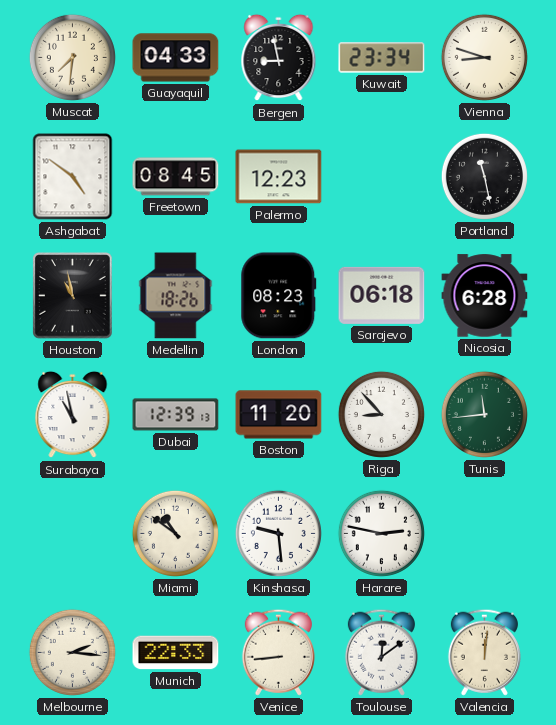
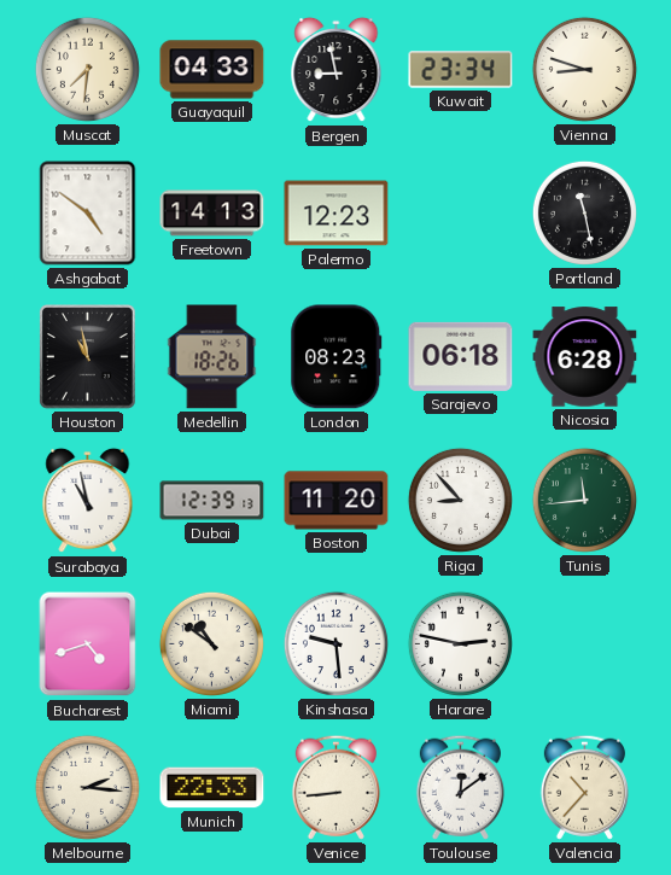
Freetown: 08:45 -> 14:13 (212, 214)
Bucharest: none -> 4:42 (88, 644)
Valencia: 12:01 -> 10:37 (584, 787)
